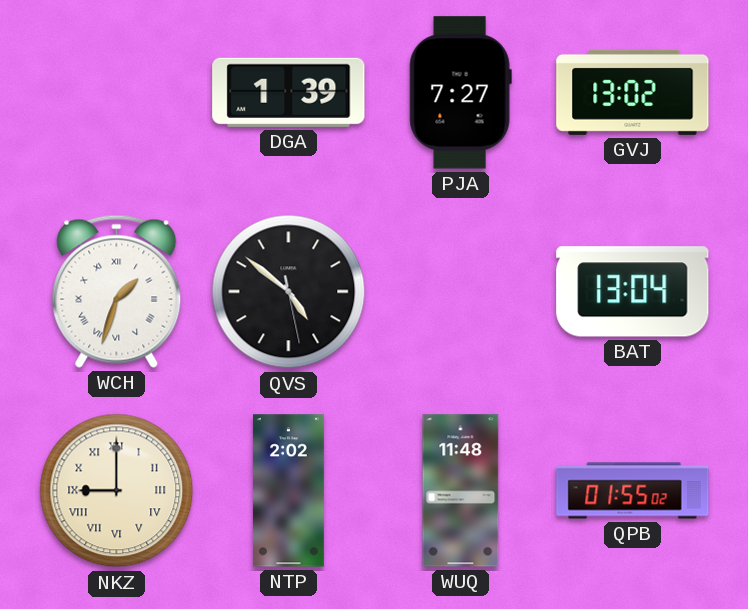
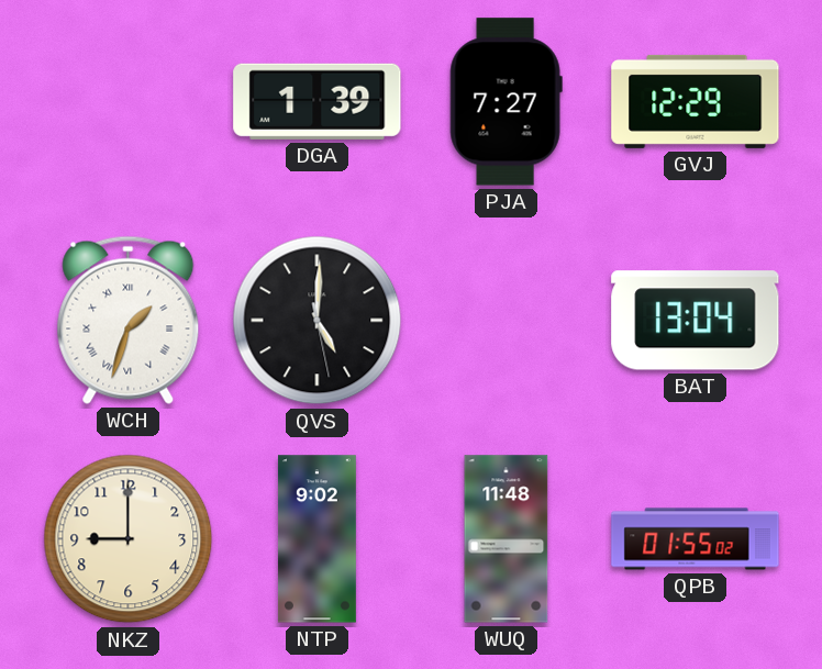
GVJ: 13:02 -> 12:29 (696, 101)
QVS: 4:51 -> 5:00 (318, 321)
NKZ numerals: Roman -> Arabic (129, 539)
NTP: 2:02 -> 9:02 (316, 539)
